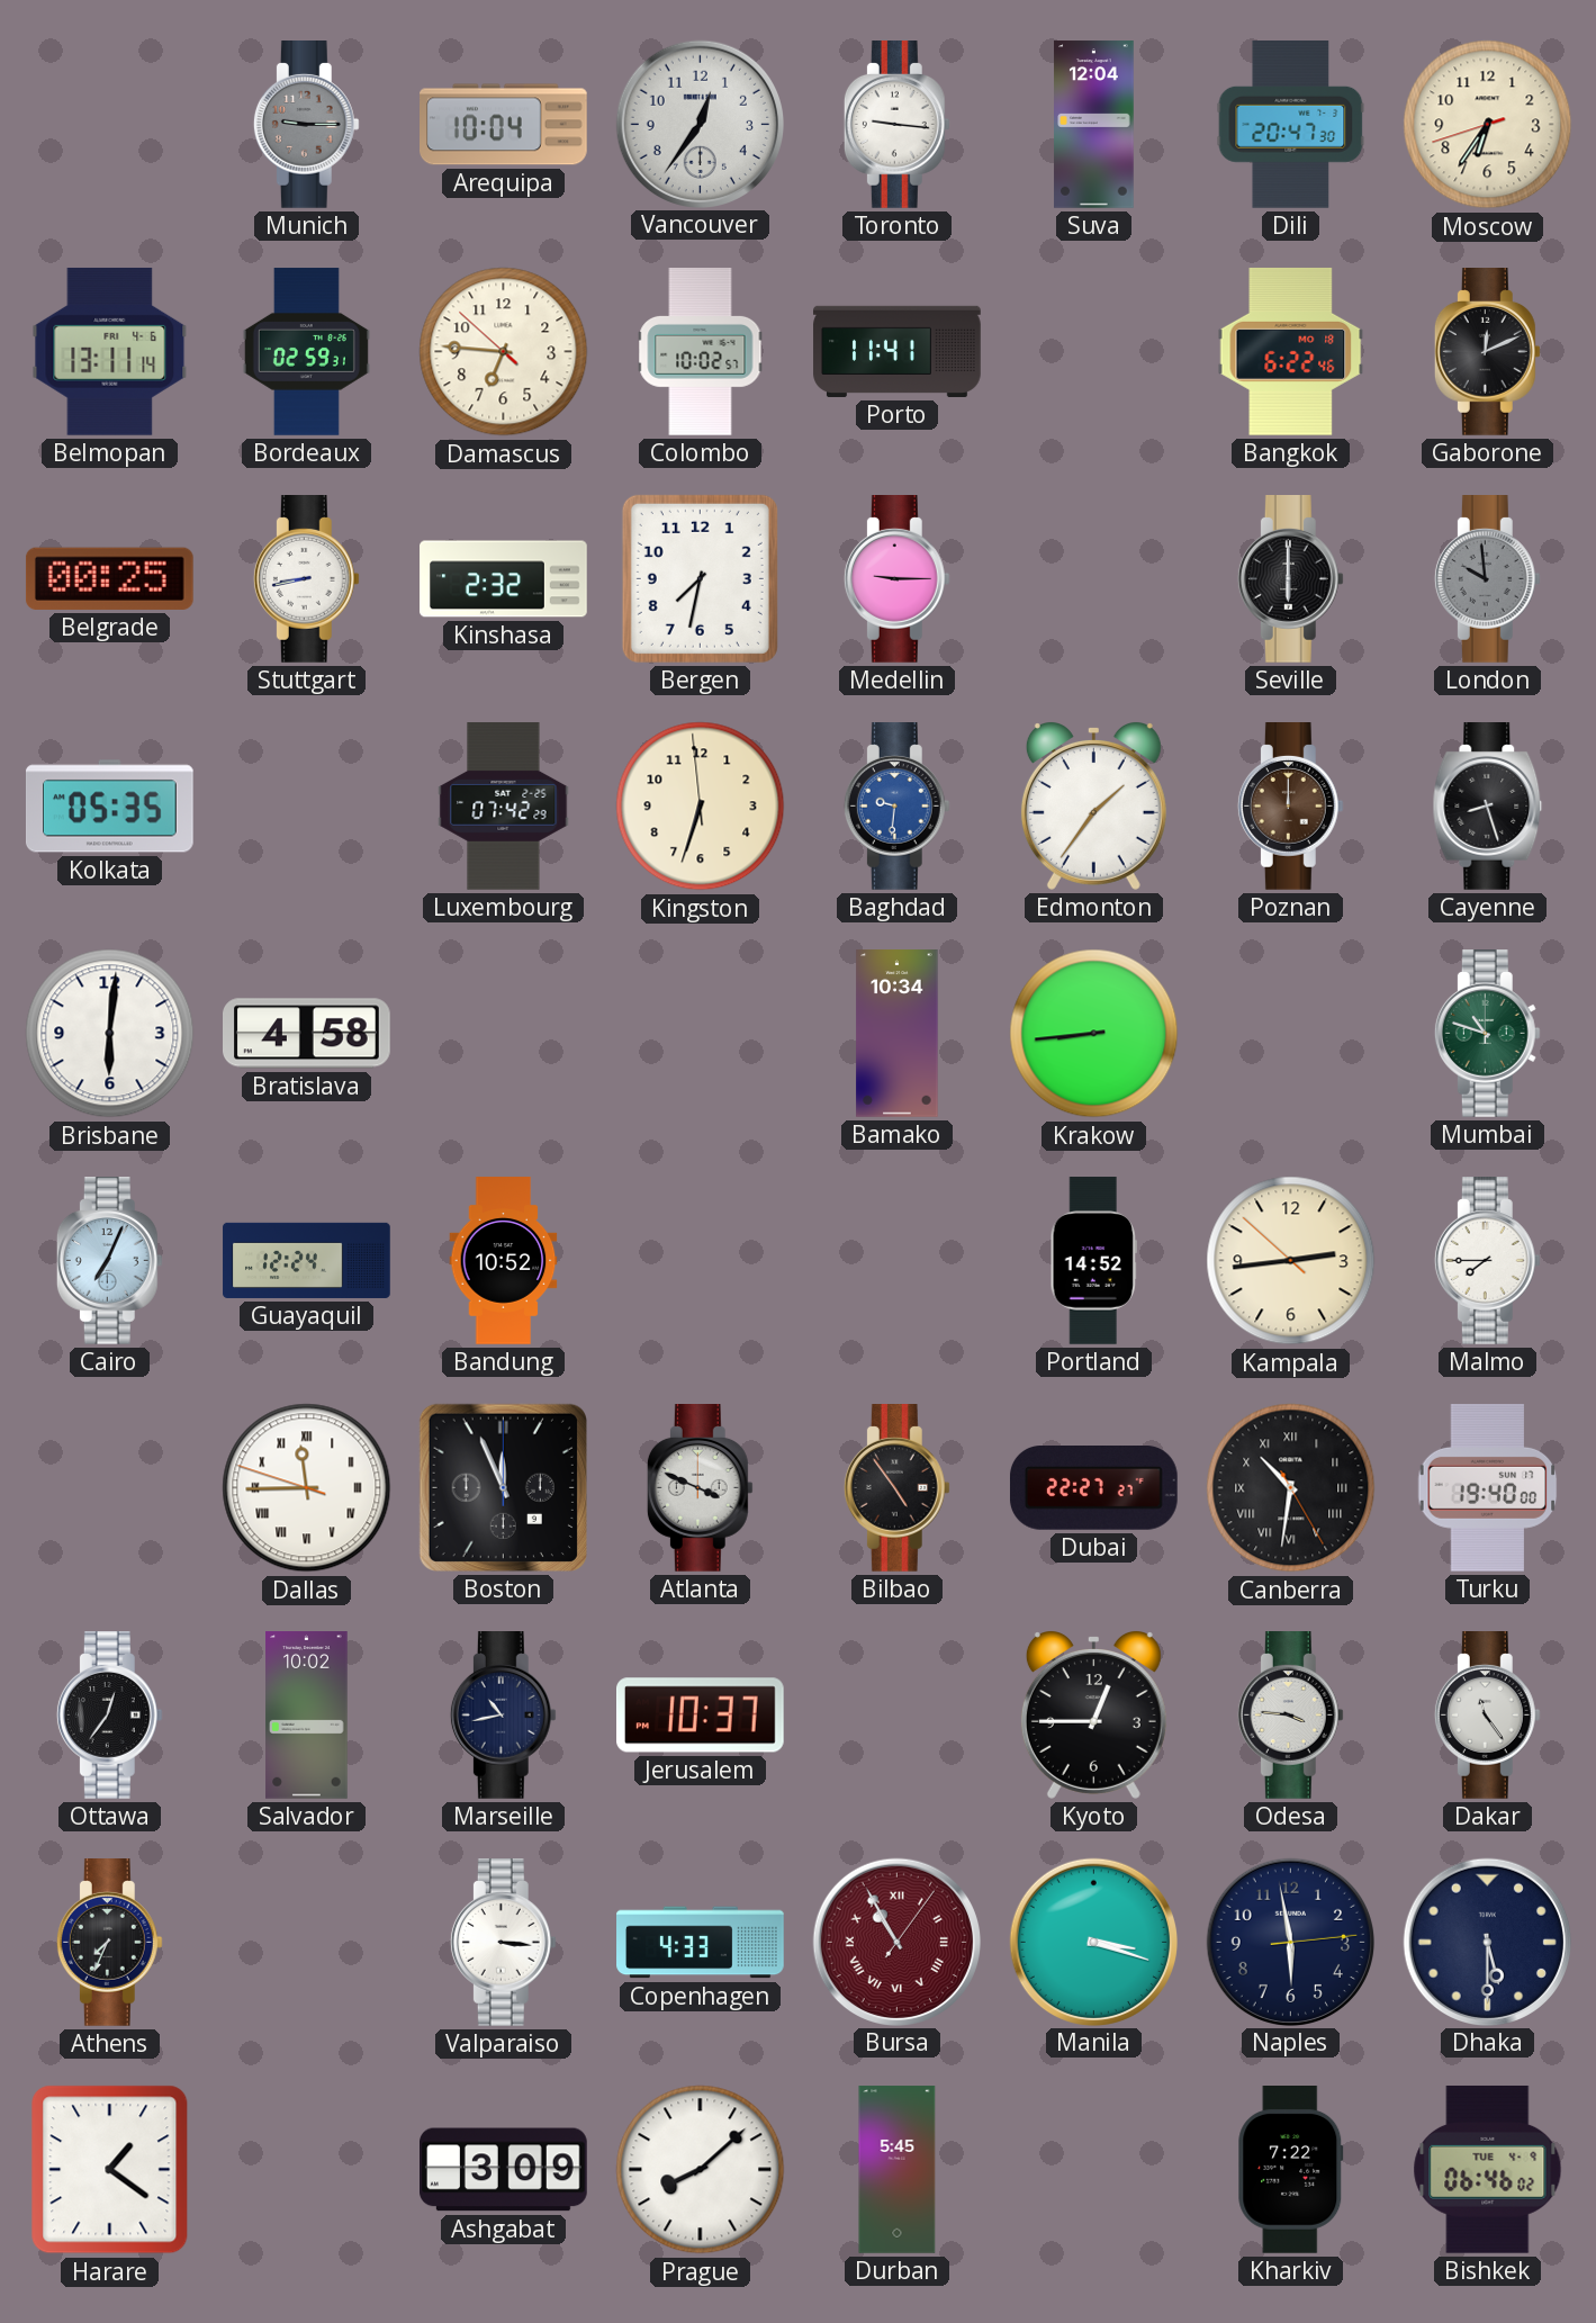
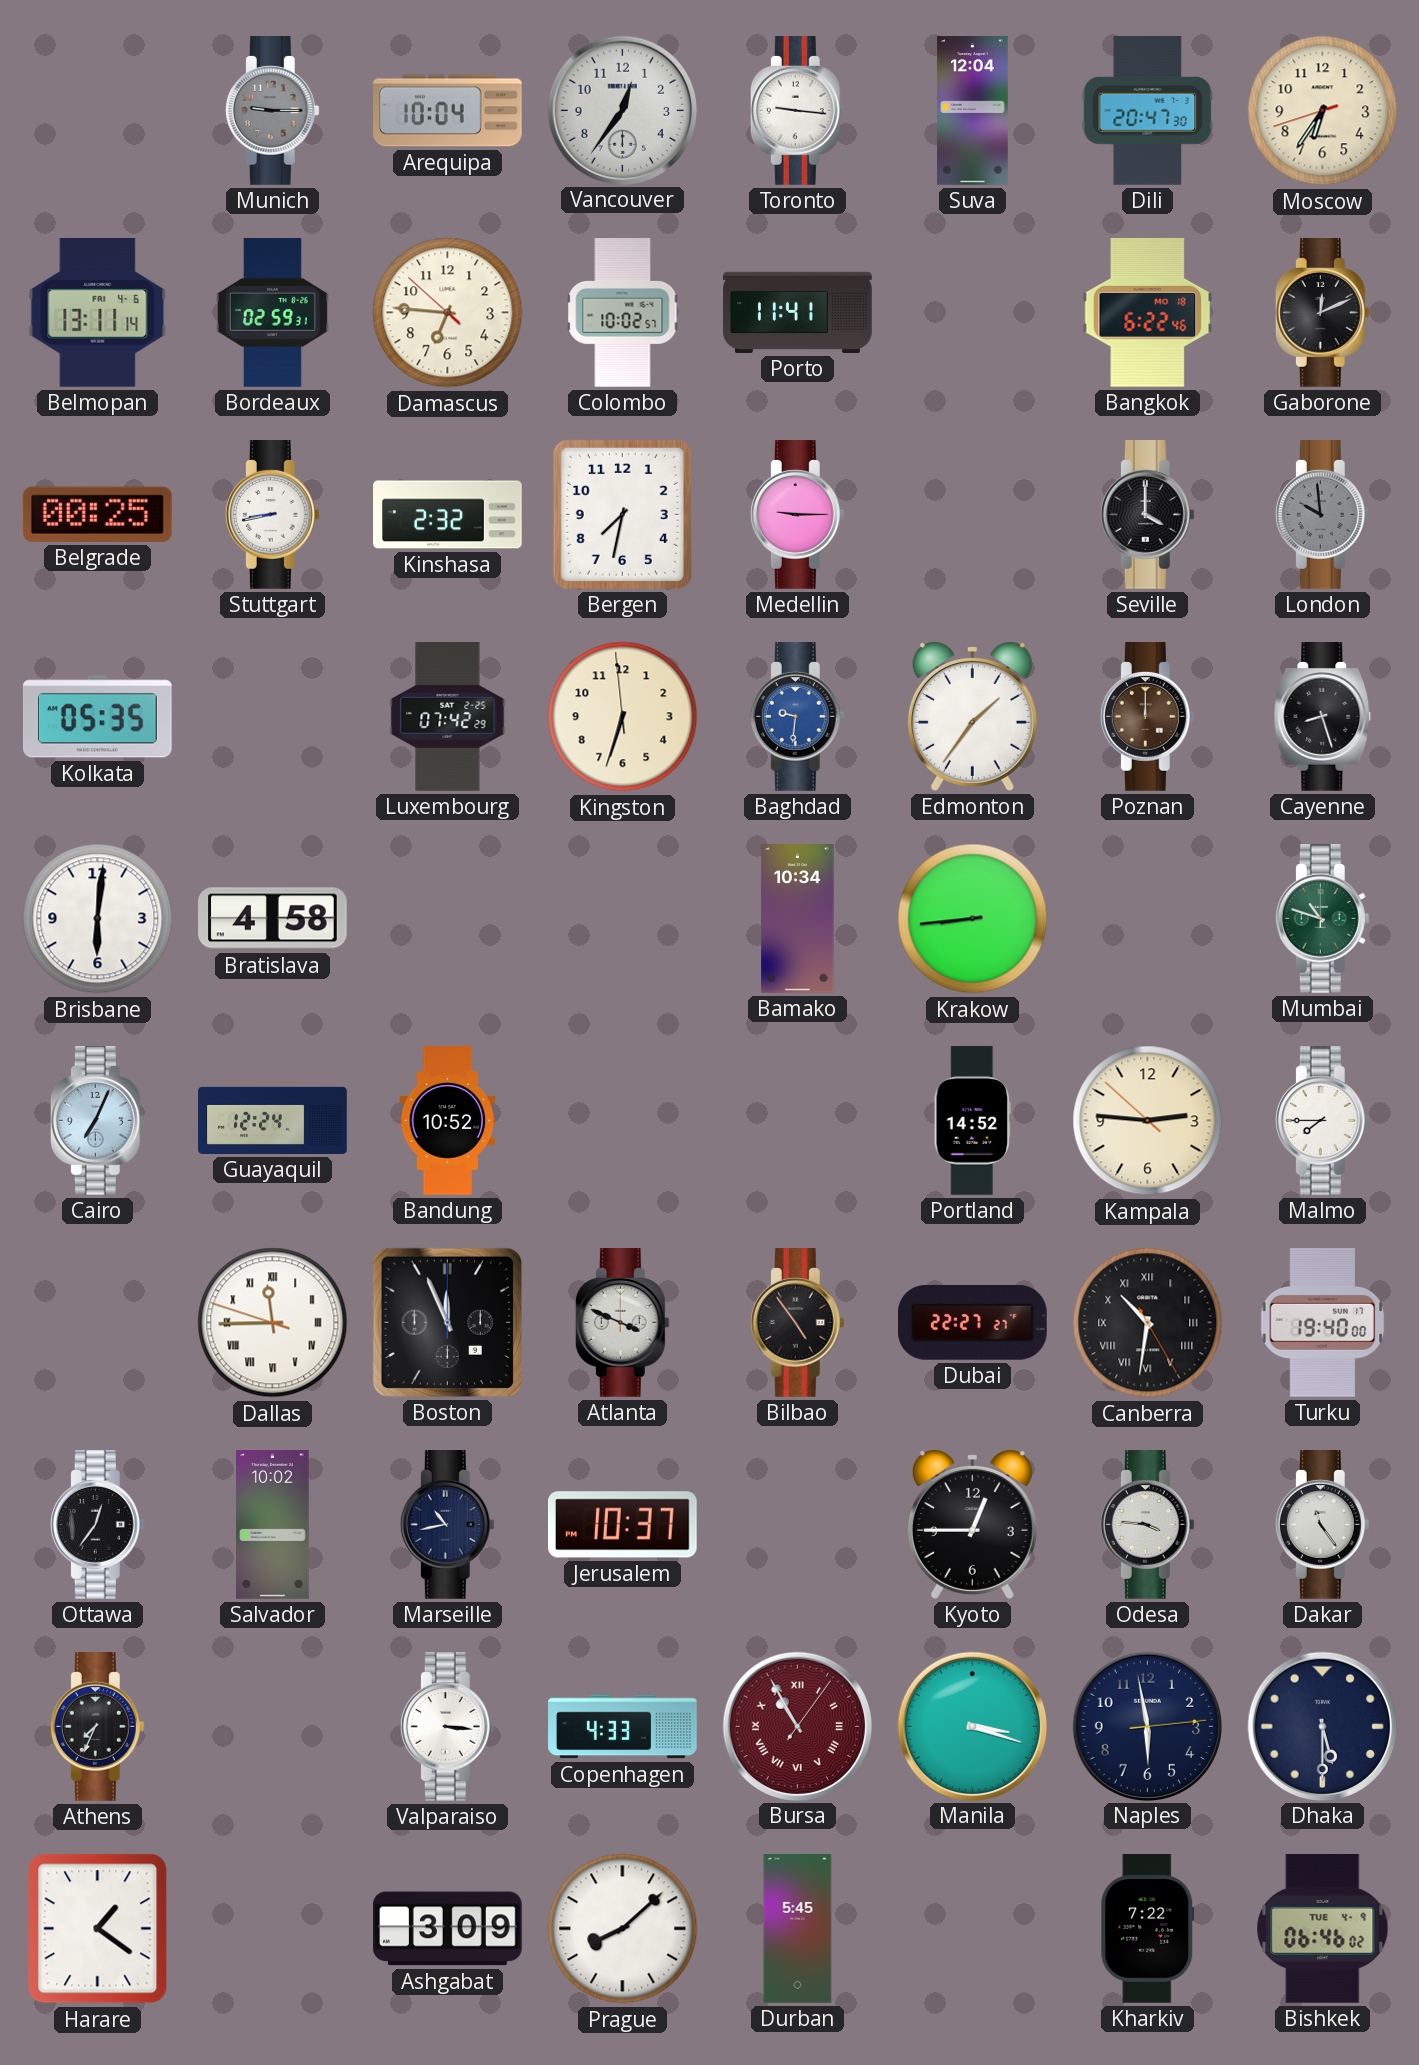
Seville: 6:00 -> 4:00 (1147, 515)
Kampala: 2:43 -> 2:45 (1148, 1121)
